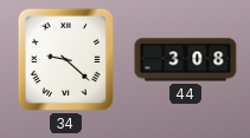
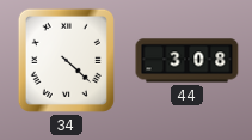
34: 9:22 -> 4:22 (66, 60)
